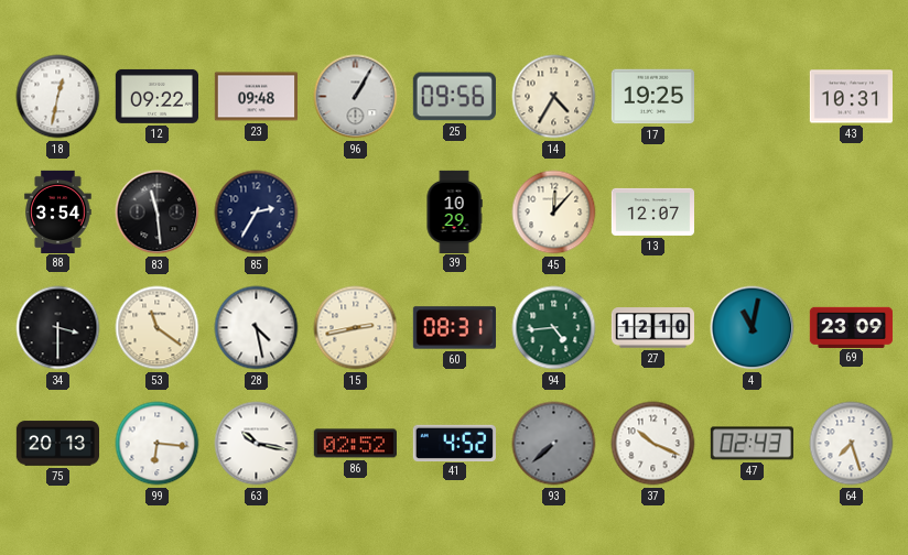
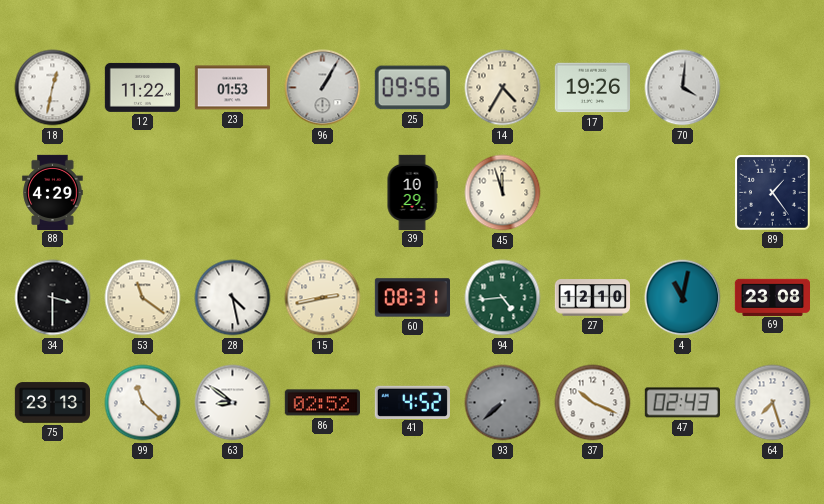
12: 09:22 -> 11:22 (142, 87)
23: 09:48 -> 01:53 (232, 88)
17: 19:25 -> 19:26 (592, 88)
70: none -> 4:01 (683, 88)
43: 10:31 -> none (851, 97)
88: 3:54 -> 4:29 (53, 192)
83: 11:29 -> none (158, 213)
85: 2:35 -> none (257, 213)
45: 12:07 -> 11:57 (503, 193)
13: 12:07 -> none (652, 211)
89: none -> 1:24 (773, 193)
69: 23:09 -> 23:08 (772, 297)
75: 20:13 -> 23:13 (52, 403)
99: 6:16 -> 11:22 (143, 403)
63: 10:17 -> 8:51 (233, 403)
